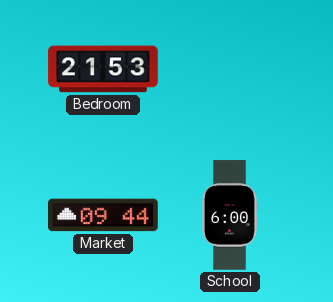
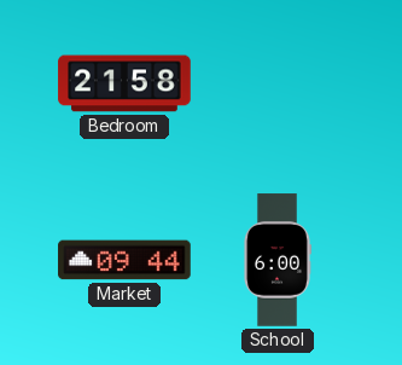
Bedroom: 21:53 -> 21:58 (124, 83)
